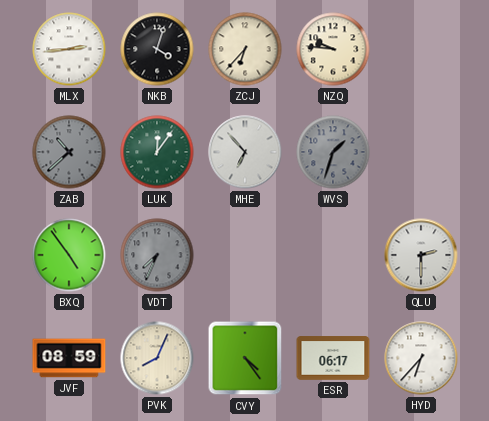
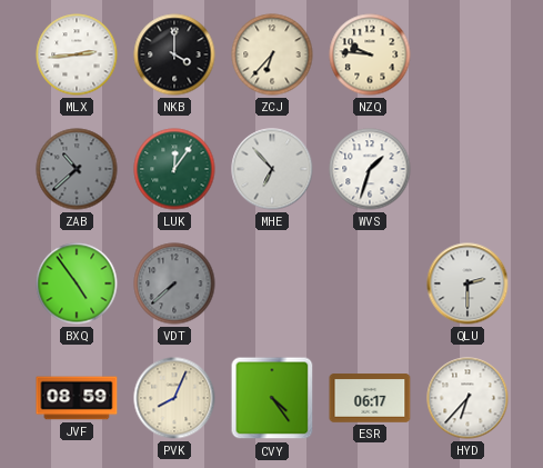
NKB: 4:03 -> 4:00 (174, 54)
WVS dial: grey -> white (370, 169)
VDT: 7:34 -> 7:38 (174, 283)
